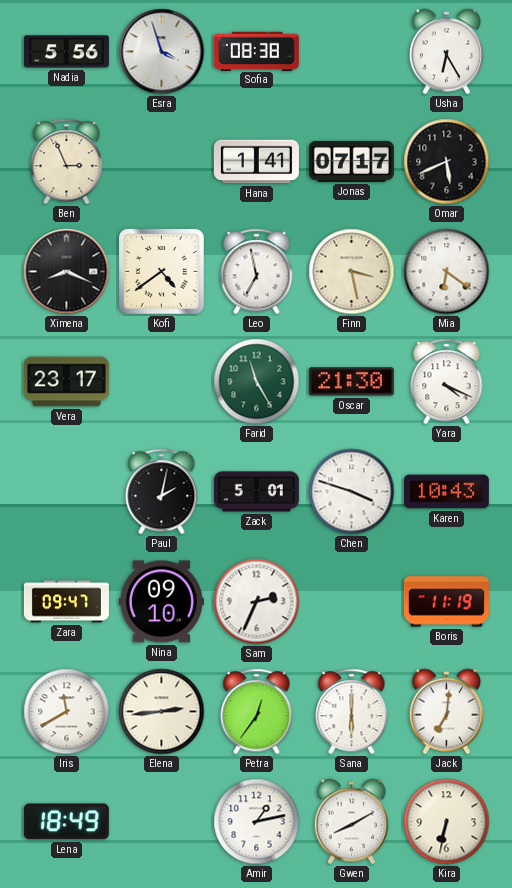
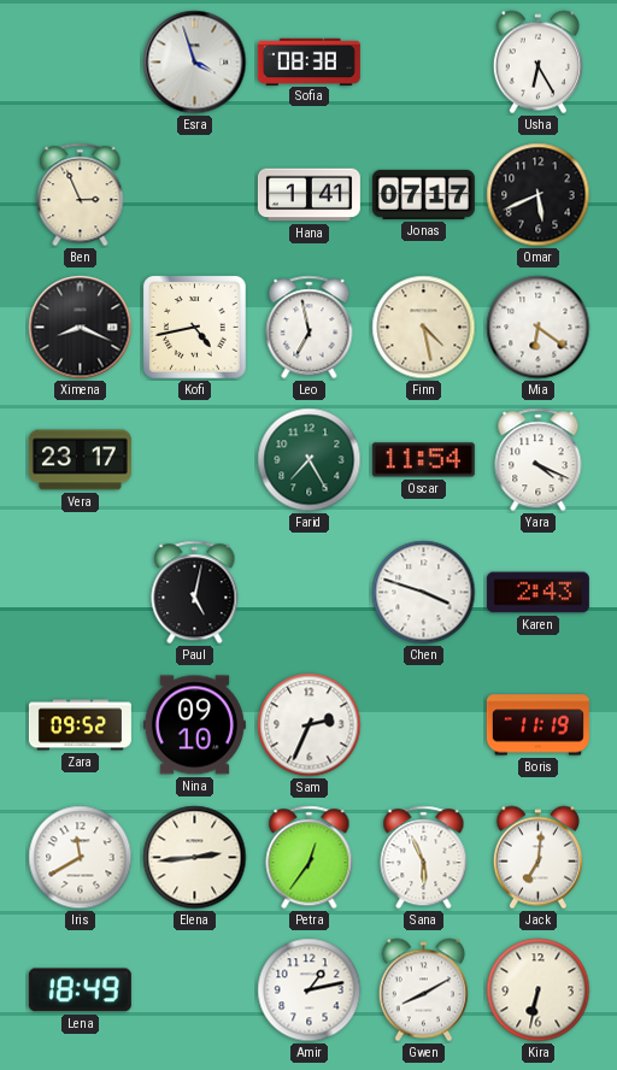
Nadia: 5:56 -> none (66, 52)
Kofi: 4:39 -> 4:43 (195, 328)
Finn: 3:28 -> 4:28 (424, 328)
Farid: 11:25 -> 7:25 (310, 460)
Oscar: 21:30 -> 11:54 (423, 460)
Paul: 2:02 -> 5:02 (195, 593)
Zack: 5:01 -> none (256, 492)
Karen: 10:43 -> 2:43 (537, 593)
Zara: 09:47 -> 09:52 (80, 725)
Sana: 6:00 -> 5:56 (424, 858)
